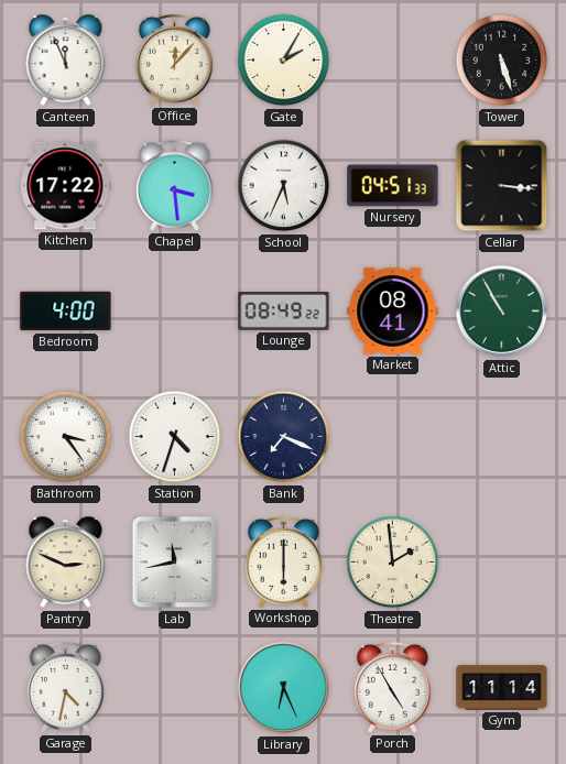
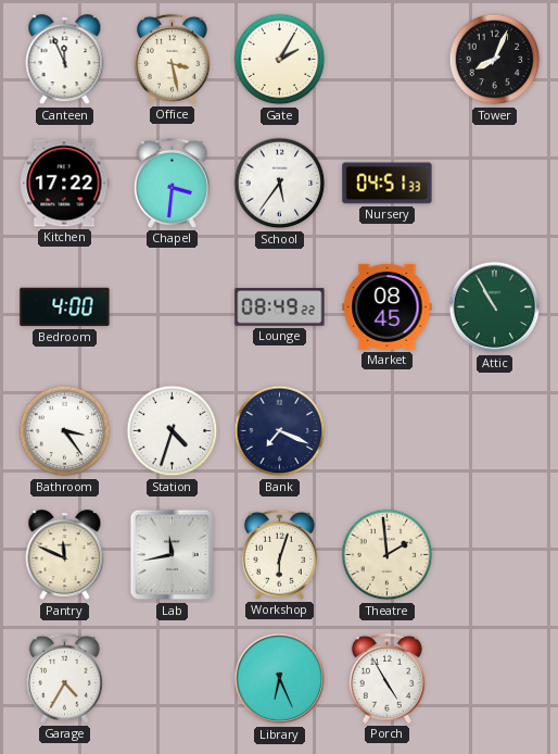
Office: 12:07 -> 3:28 (172, 59)
Tower: 5:27 -> 8:04 (495, 60)
Chapel: 3:29 -> 3:31 (172, 183)
School: 5:34 -> 5:36 (280, 184)
Cellar: 3:16 -> none (502, 186)
Market: 08:41 -> 08:45 (388, 306)
Pantry: 2:49 -> 11:49 (65, 555)
Workshop: 6:00 -> 6:03 (279, 554)
Garage: 4:32 -> 4:35 (64, 678)
Gym: 11:14 -> none (502, 688)
